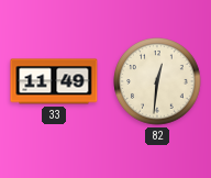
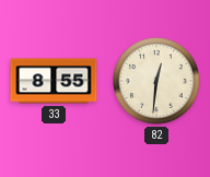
33: 11:49 -> 8:55 (54, 81)
